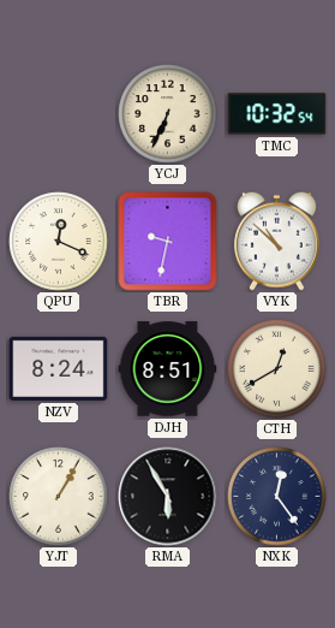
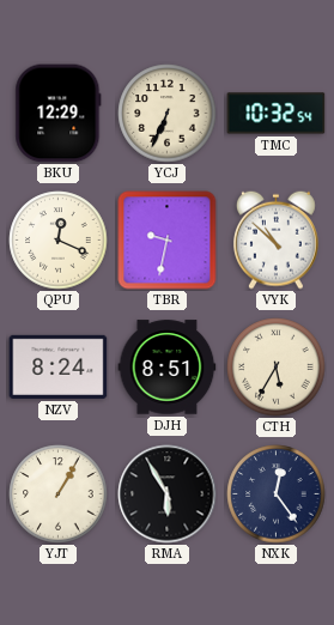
BKU: none -> 12:29 (59, 114)
CTH: 12:40 -> 5:35 (277, 368)
